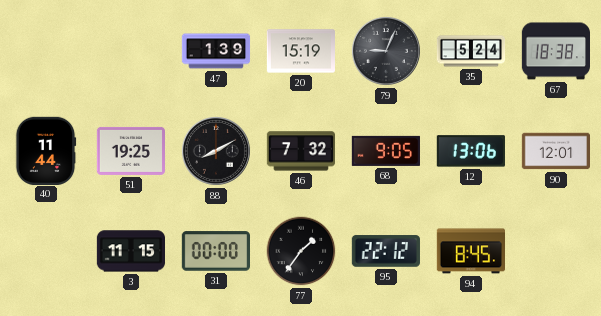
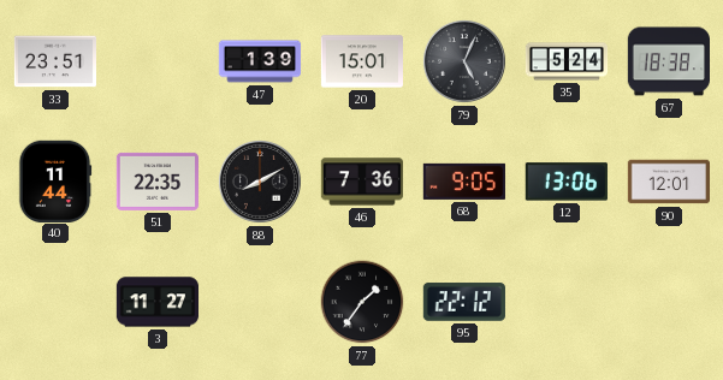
33: none -> 23:51 (54, 61)
20: 15:19 -> 15:01 (361, 61)
79: 9:04 -> 5:04 (464, 61)
51: 19:25 -> 22:35 (156, 182)
46: 7:32 -> 7:36 (361, 182)
3: 11:15 -> 11:27 (156, 302)
31: 00:00 -> none (215, 251)
94: 8:45 -> none (470, 251)
